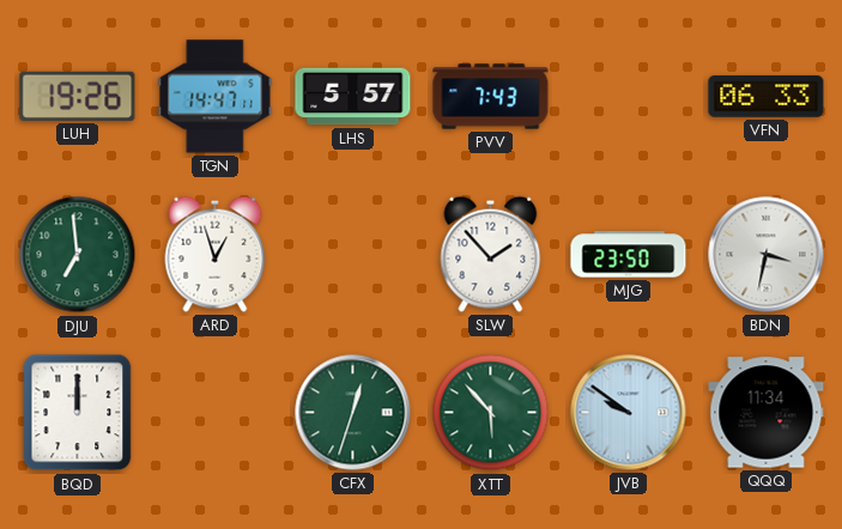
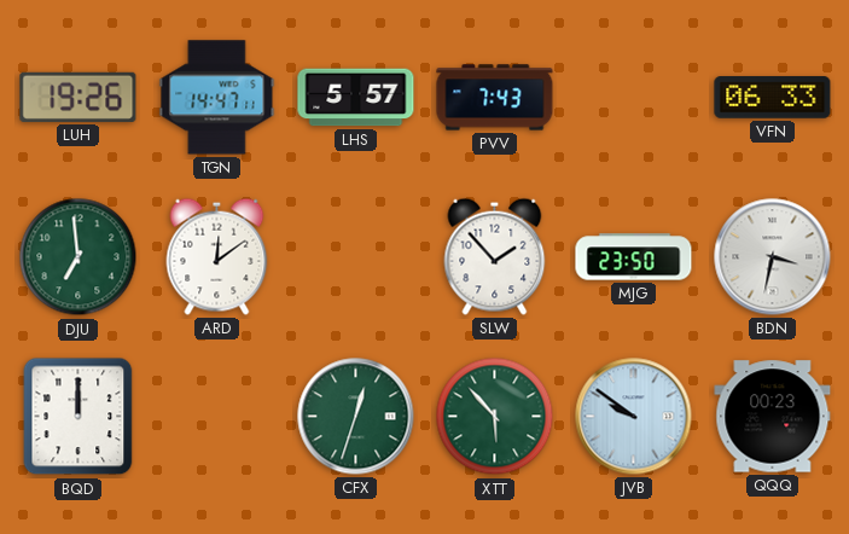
ARD: 12:57 -> 12:09 (217, 256)
QQQ: 11:34 -> 00:23 (773, 417)
